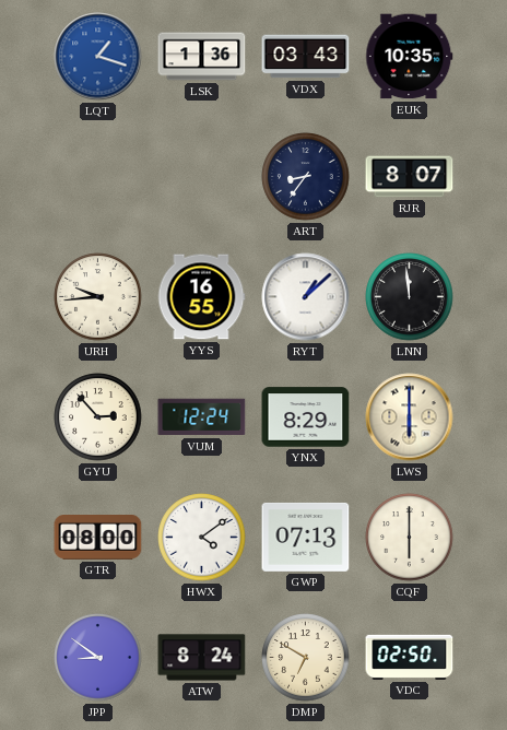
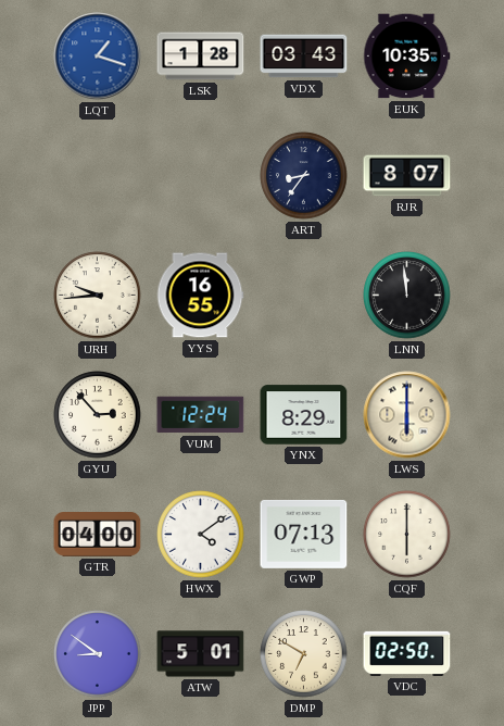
LSK: 1:36 -> 1:28 (201, 57)
RYT: 1:08 -> none (306, 297)
GTR: 08:00 -> 04:00 (98, 535)
ATW: 8:24 -> 5:01 (201, 654)
